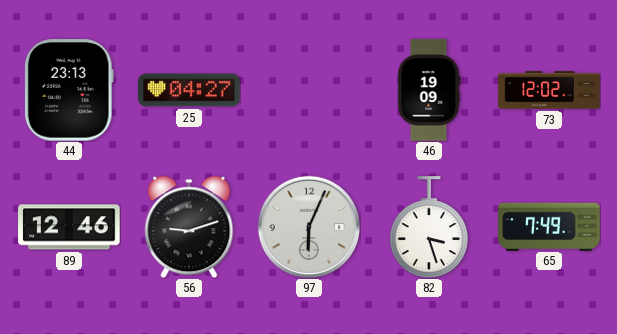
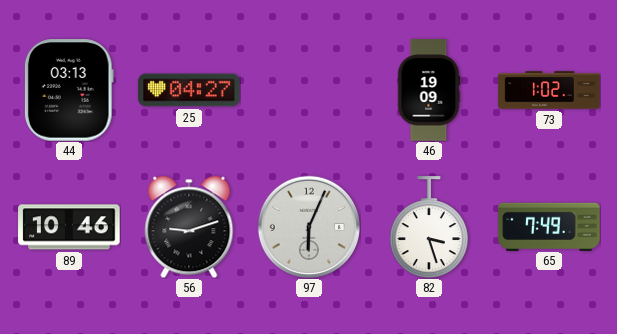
44: 23:13 -> 03:13 (69, 90)
73: 12:02 -> 1:02 (549, 90)
89: 12:46 -> 10:46 (69, 227)
